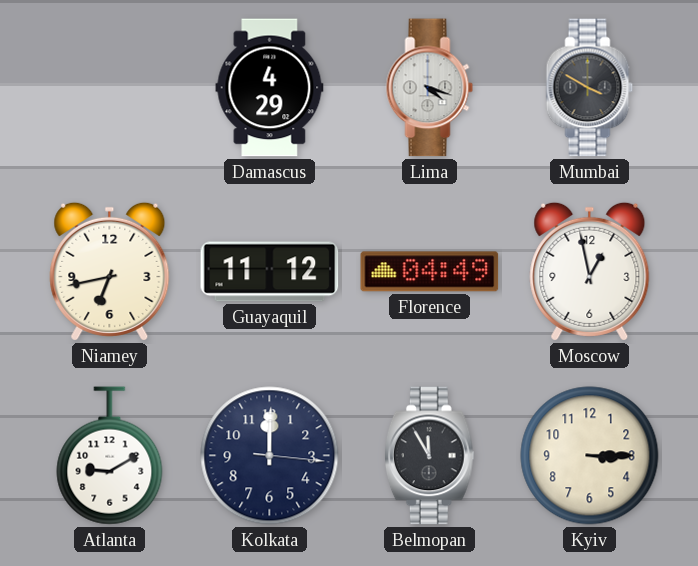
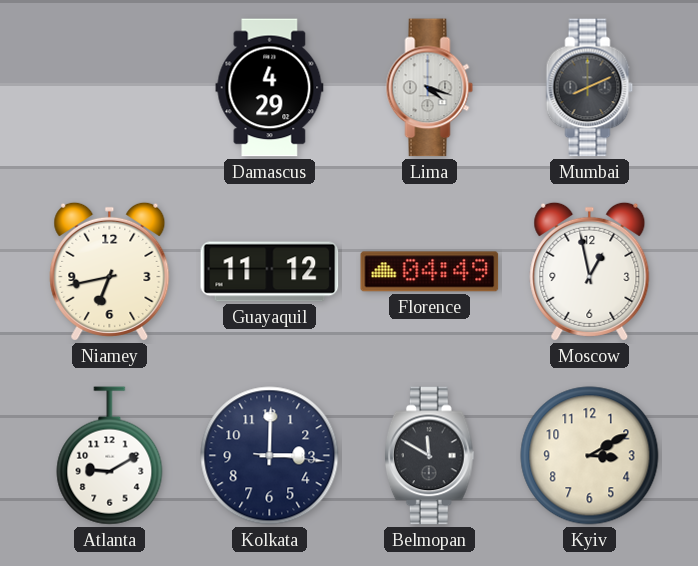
Mumbai: 3:50 -> 8:11 (590, 88)
Kolkata: 12:00 -> 3:00 (270, 456)
Belmopan: 11:55 -> 11:50 (429, 456)
Kyiv: 3:15 -> 3:10 (590, 456)
